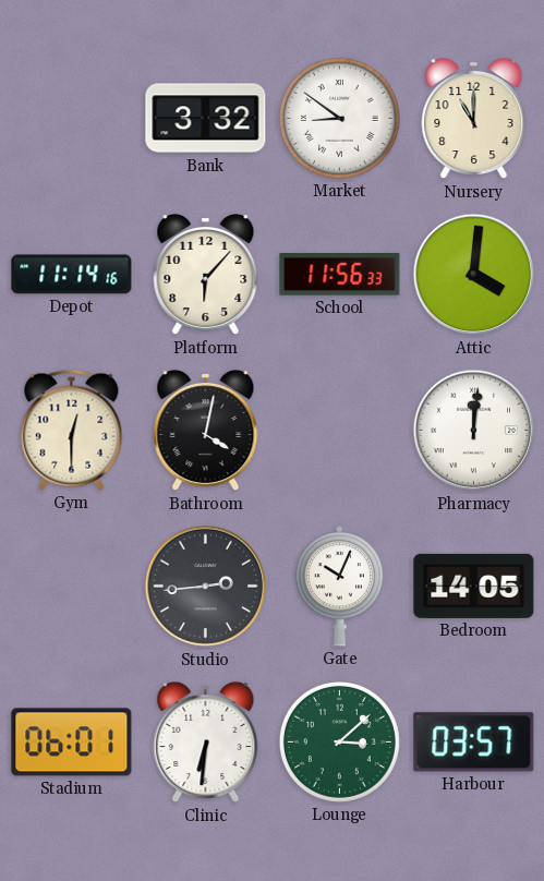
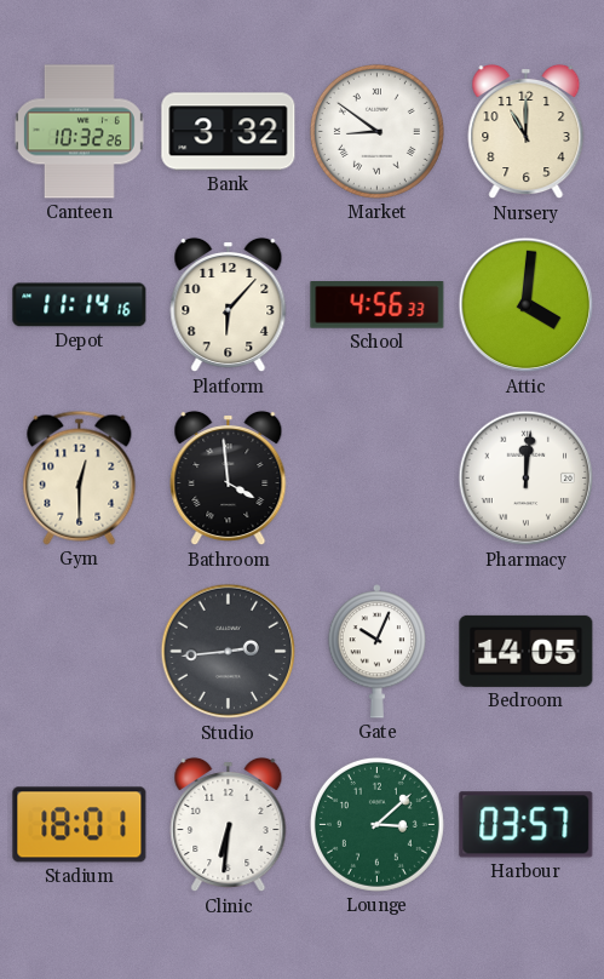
Canteen: none -> 10:32 (79, 132)
School: 11:56 -> 4:56 (378, 305)
Bathroom: 4:02 -> 3:59 (229, 479)
Stadium: 06:01 -> 18:01 (80, 825)
